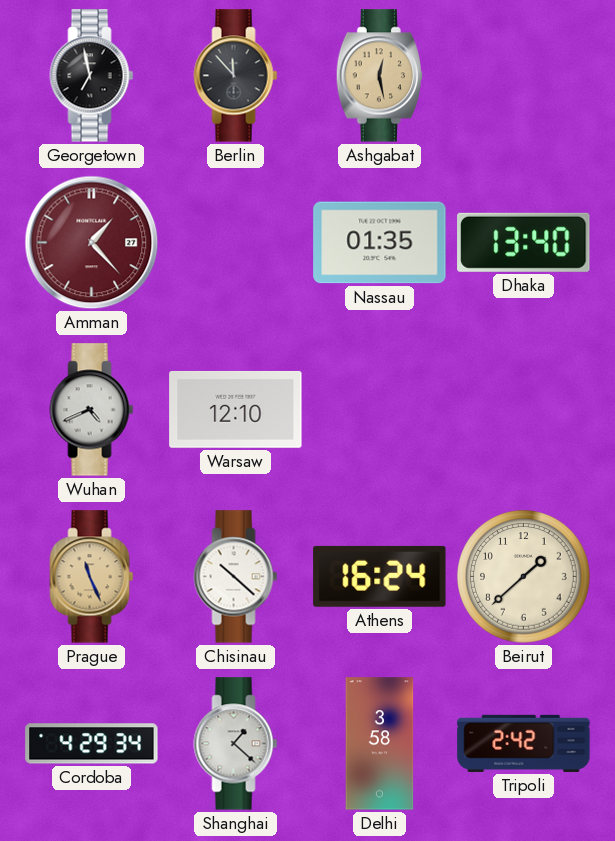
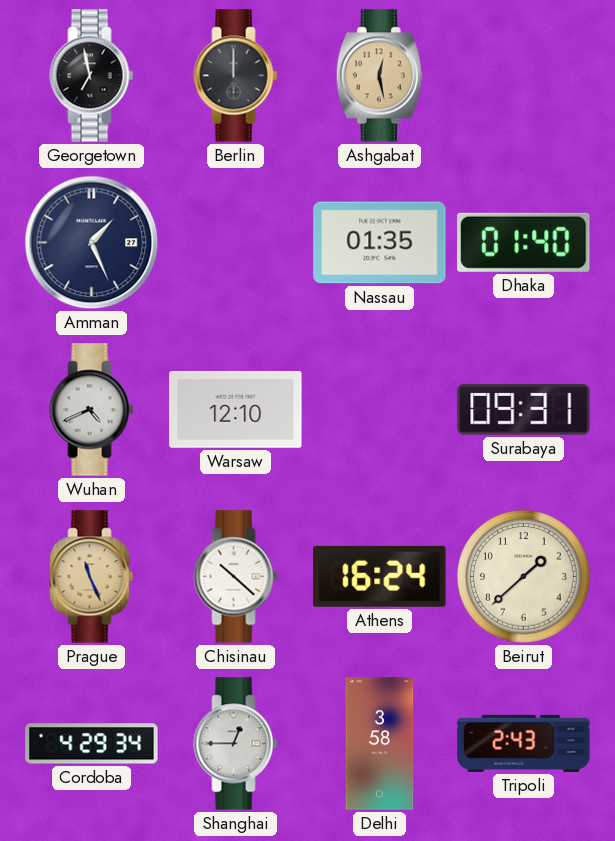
Berlin: 11:53 -> 12:00 (236, 76)
Amman: 1:23 -> 1:26 (92, 243)
Amman dial: burgundy -> navy (92, 243)
Dhaka: 13:40 -> 01:40 (524, 242)
Surabaya: none -> 09:31 (524, 410)
Shanghai: 1:22 -> 12:45 (236, 744)
Tripoli: 2:42 -> 2:43 (524, 743)
